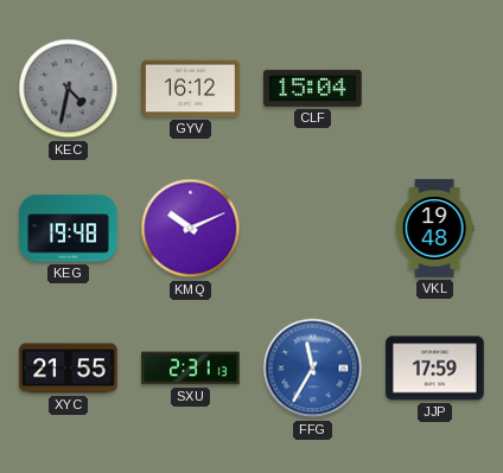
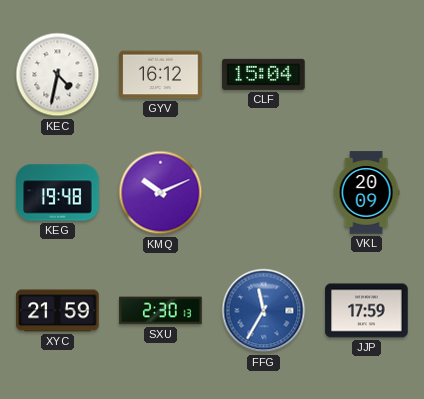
KEC dial: grey -> white (58, 75)
VKL: 19:48 -> 20:09 (366, 193)
XYC: 21:55 -> 21:59 (58, 311)
SXU: 2:31 -> 2:30 (161, 311)
